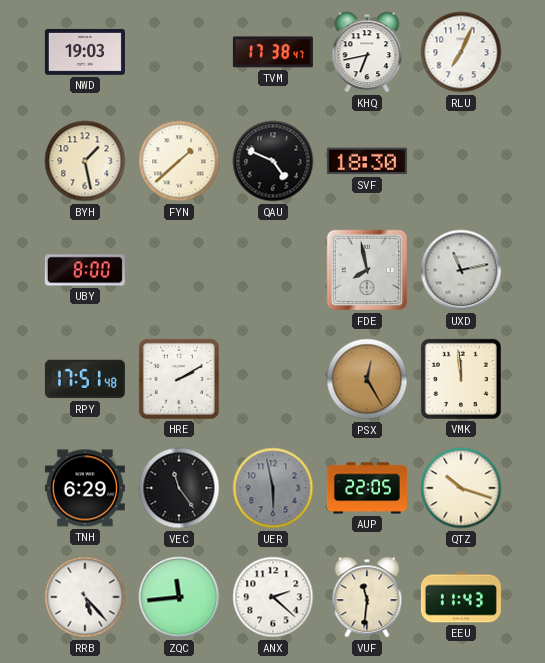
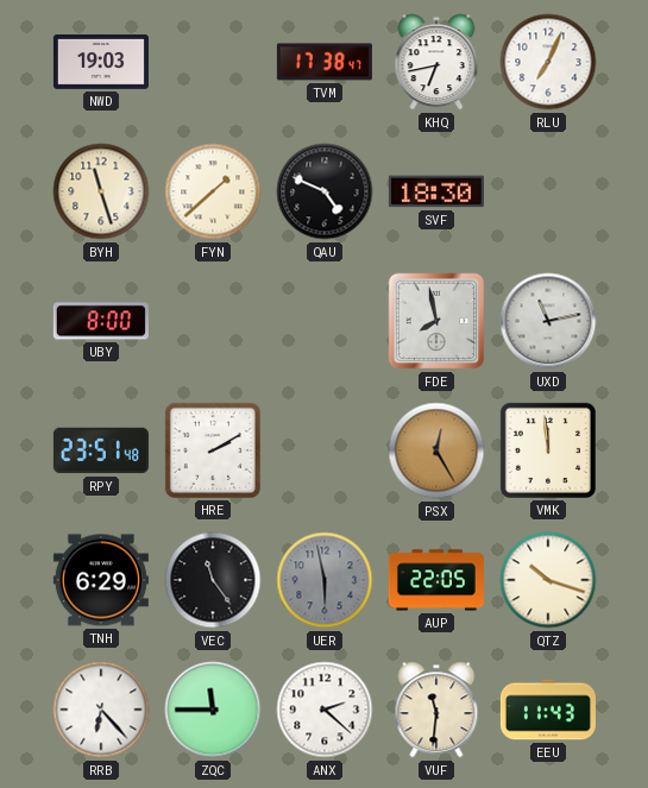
BYH: 1:28 -> 11:27 (101, 191)
RPY: 17:51 -> 23:51 (101, 450)
RRB: 5:23 -> 6:23 (101, 710)
ZQC: 11:44 -> 11:45 (213, 710)
